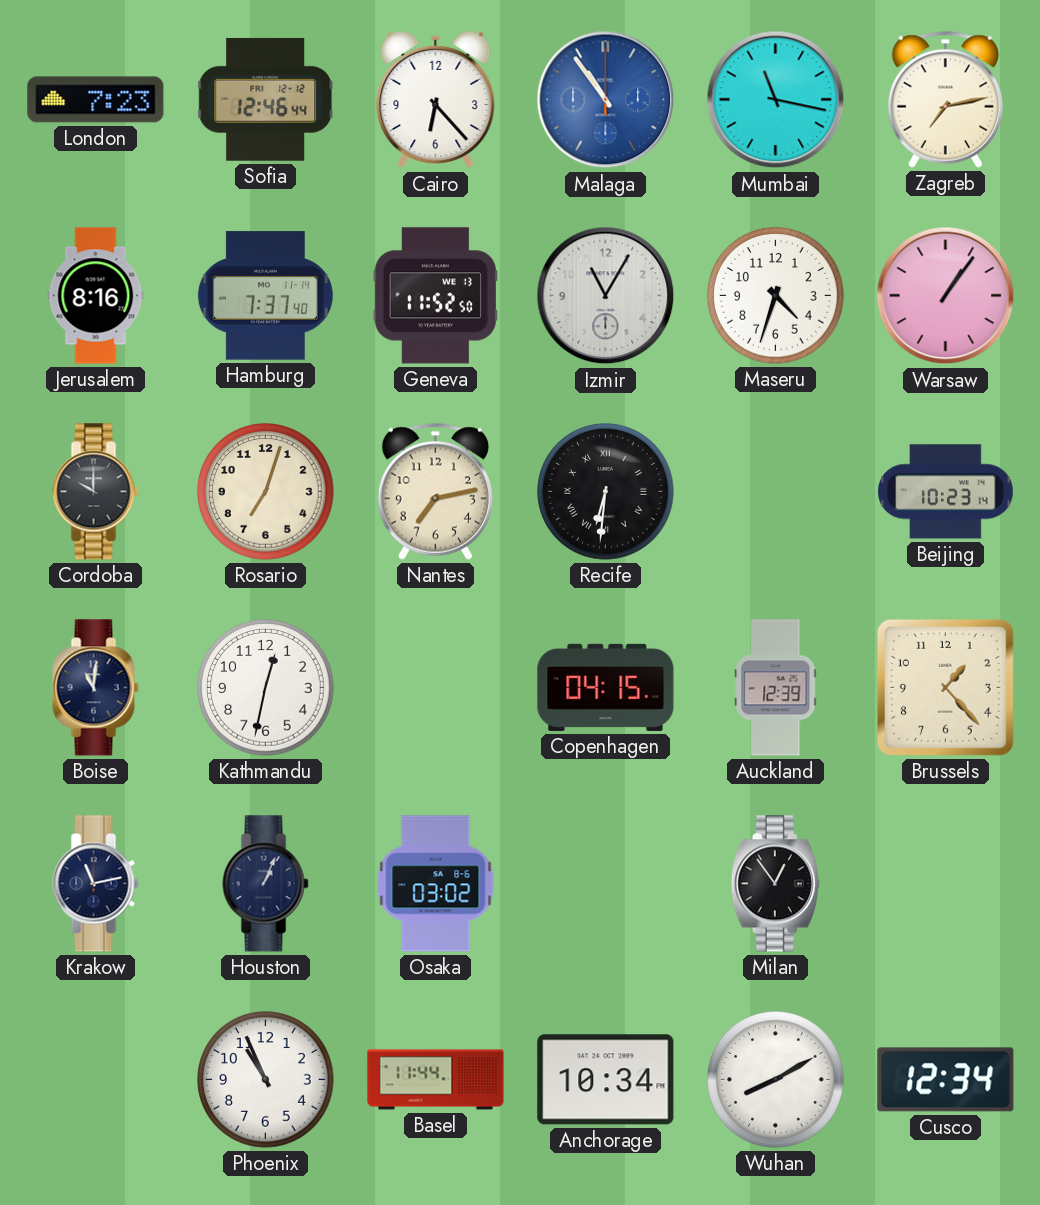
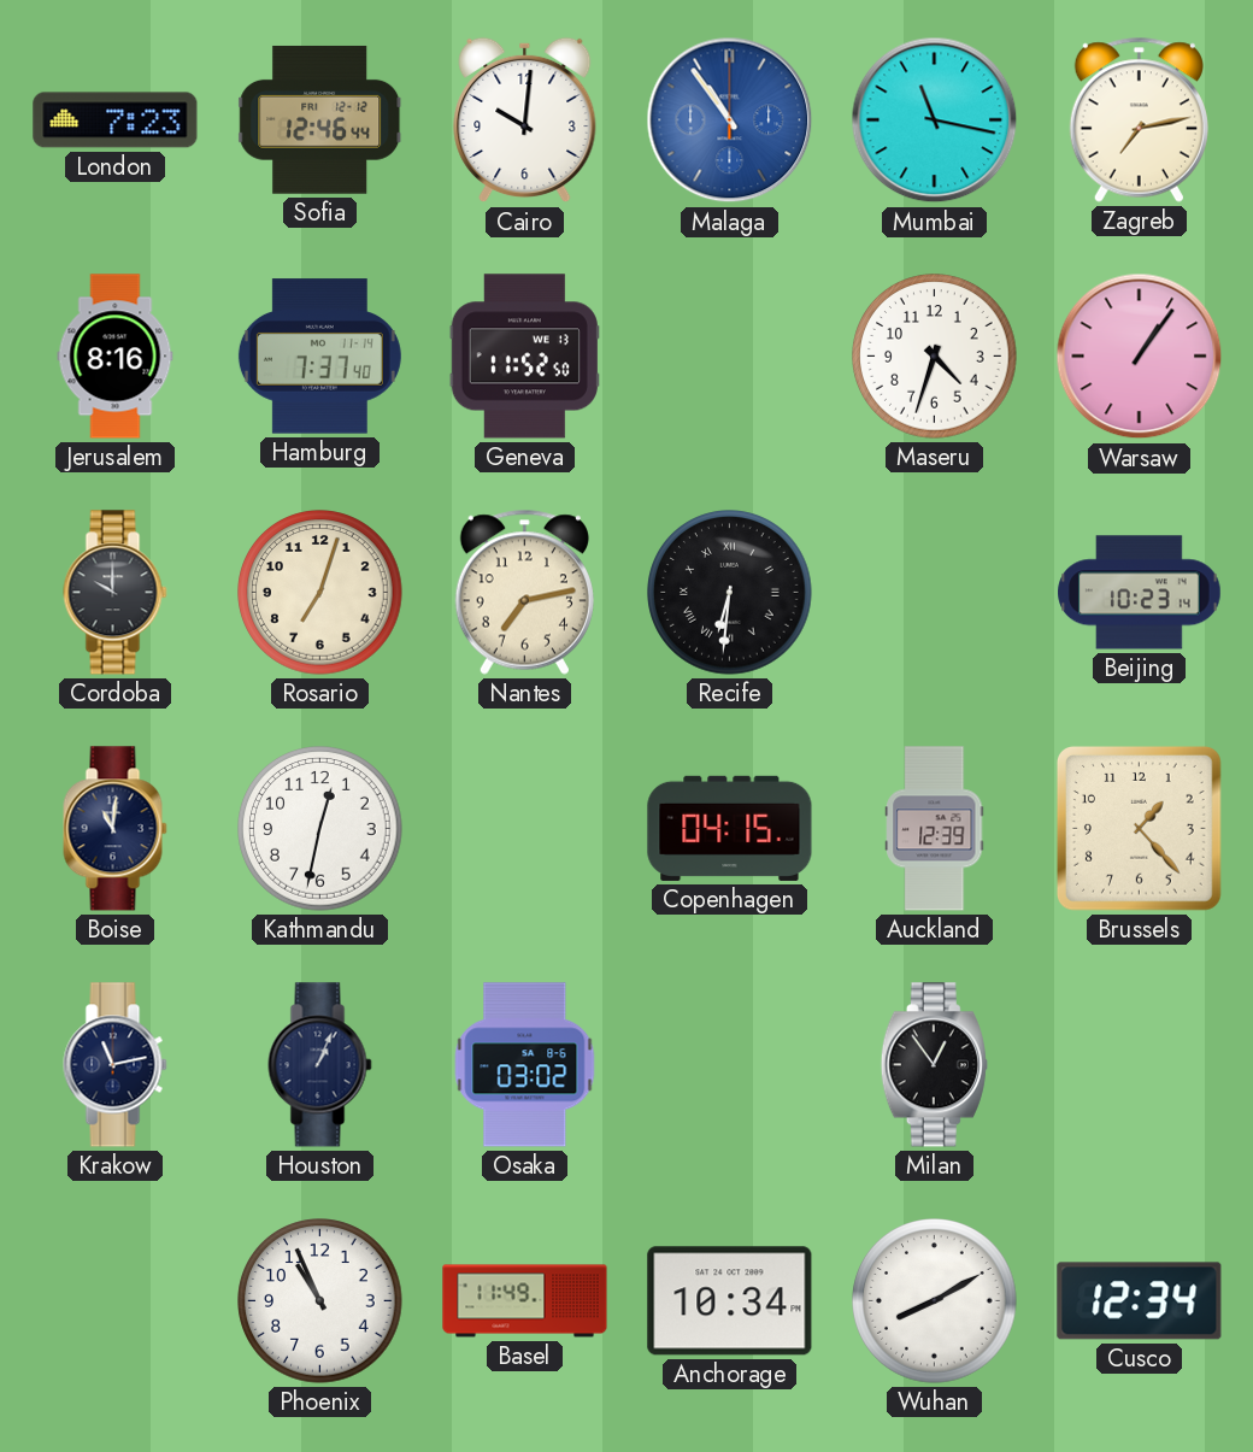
Cairo: 6:23 -> 10:01 (525, 120)
Izmir: 11:05 -> none (606, 296)
Basel: 11:44 -> 11:49 (525, 1301)
